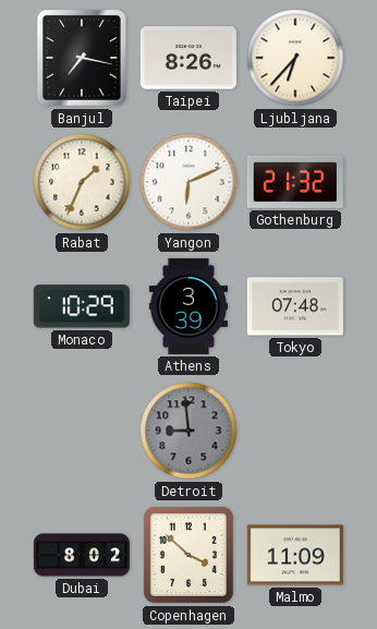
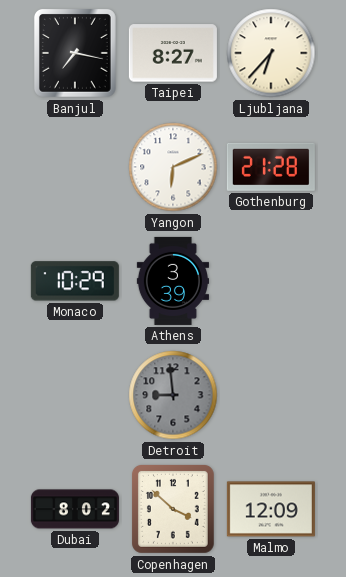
Taipei: 8:26 -> 8:27 (173, 53)
Rabat: 1:34 -> none (82, 182)
Gothenburg: 21:32 -> 21:28 (271, 167)
Tokyo: 07:48 -> none (295, 306)
Malmo: 11:09 -> 12:09 (271, 509)
